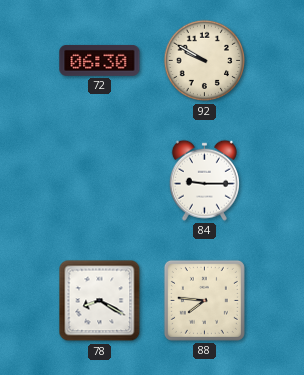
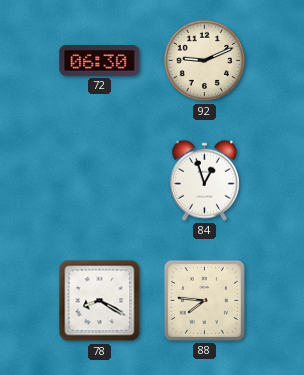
92: 9:50 -> 9:11 (205, 61)
84: 9:15 -> 12:57 (204, 180)
